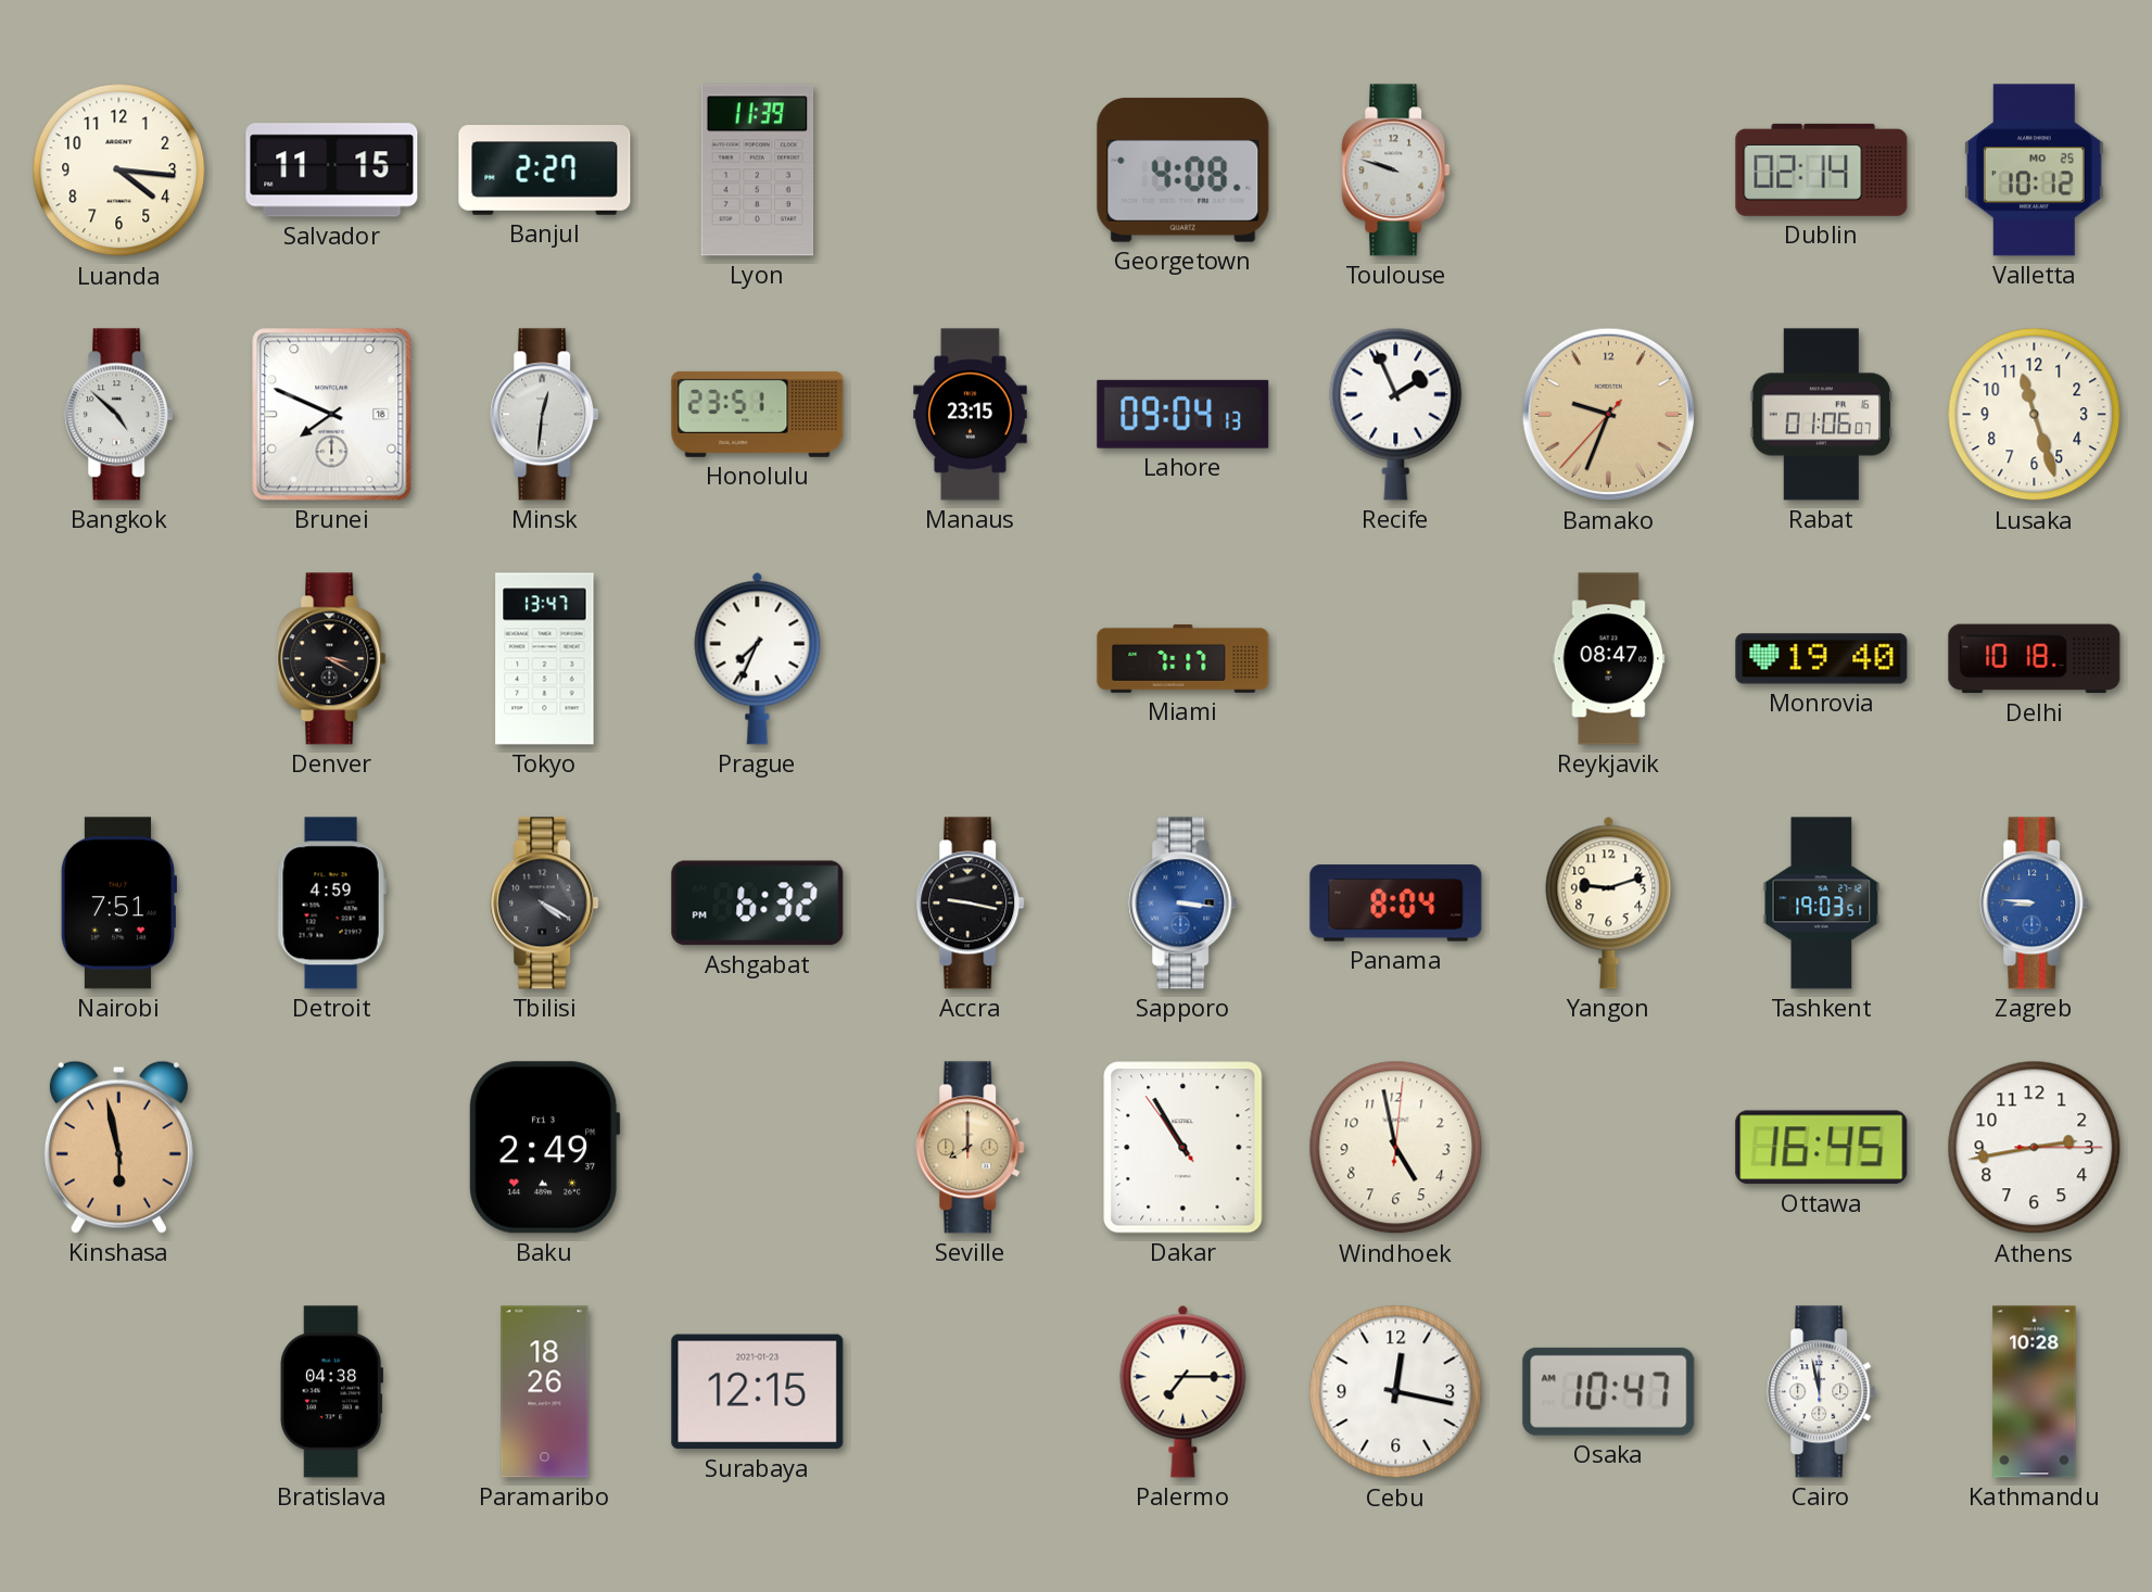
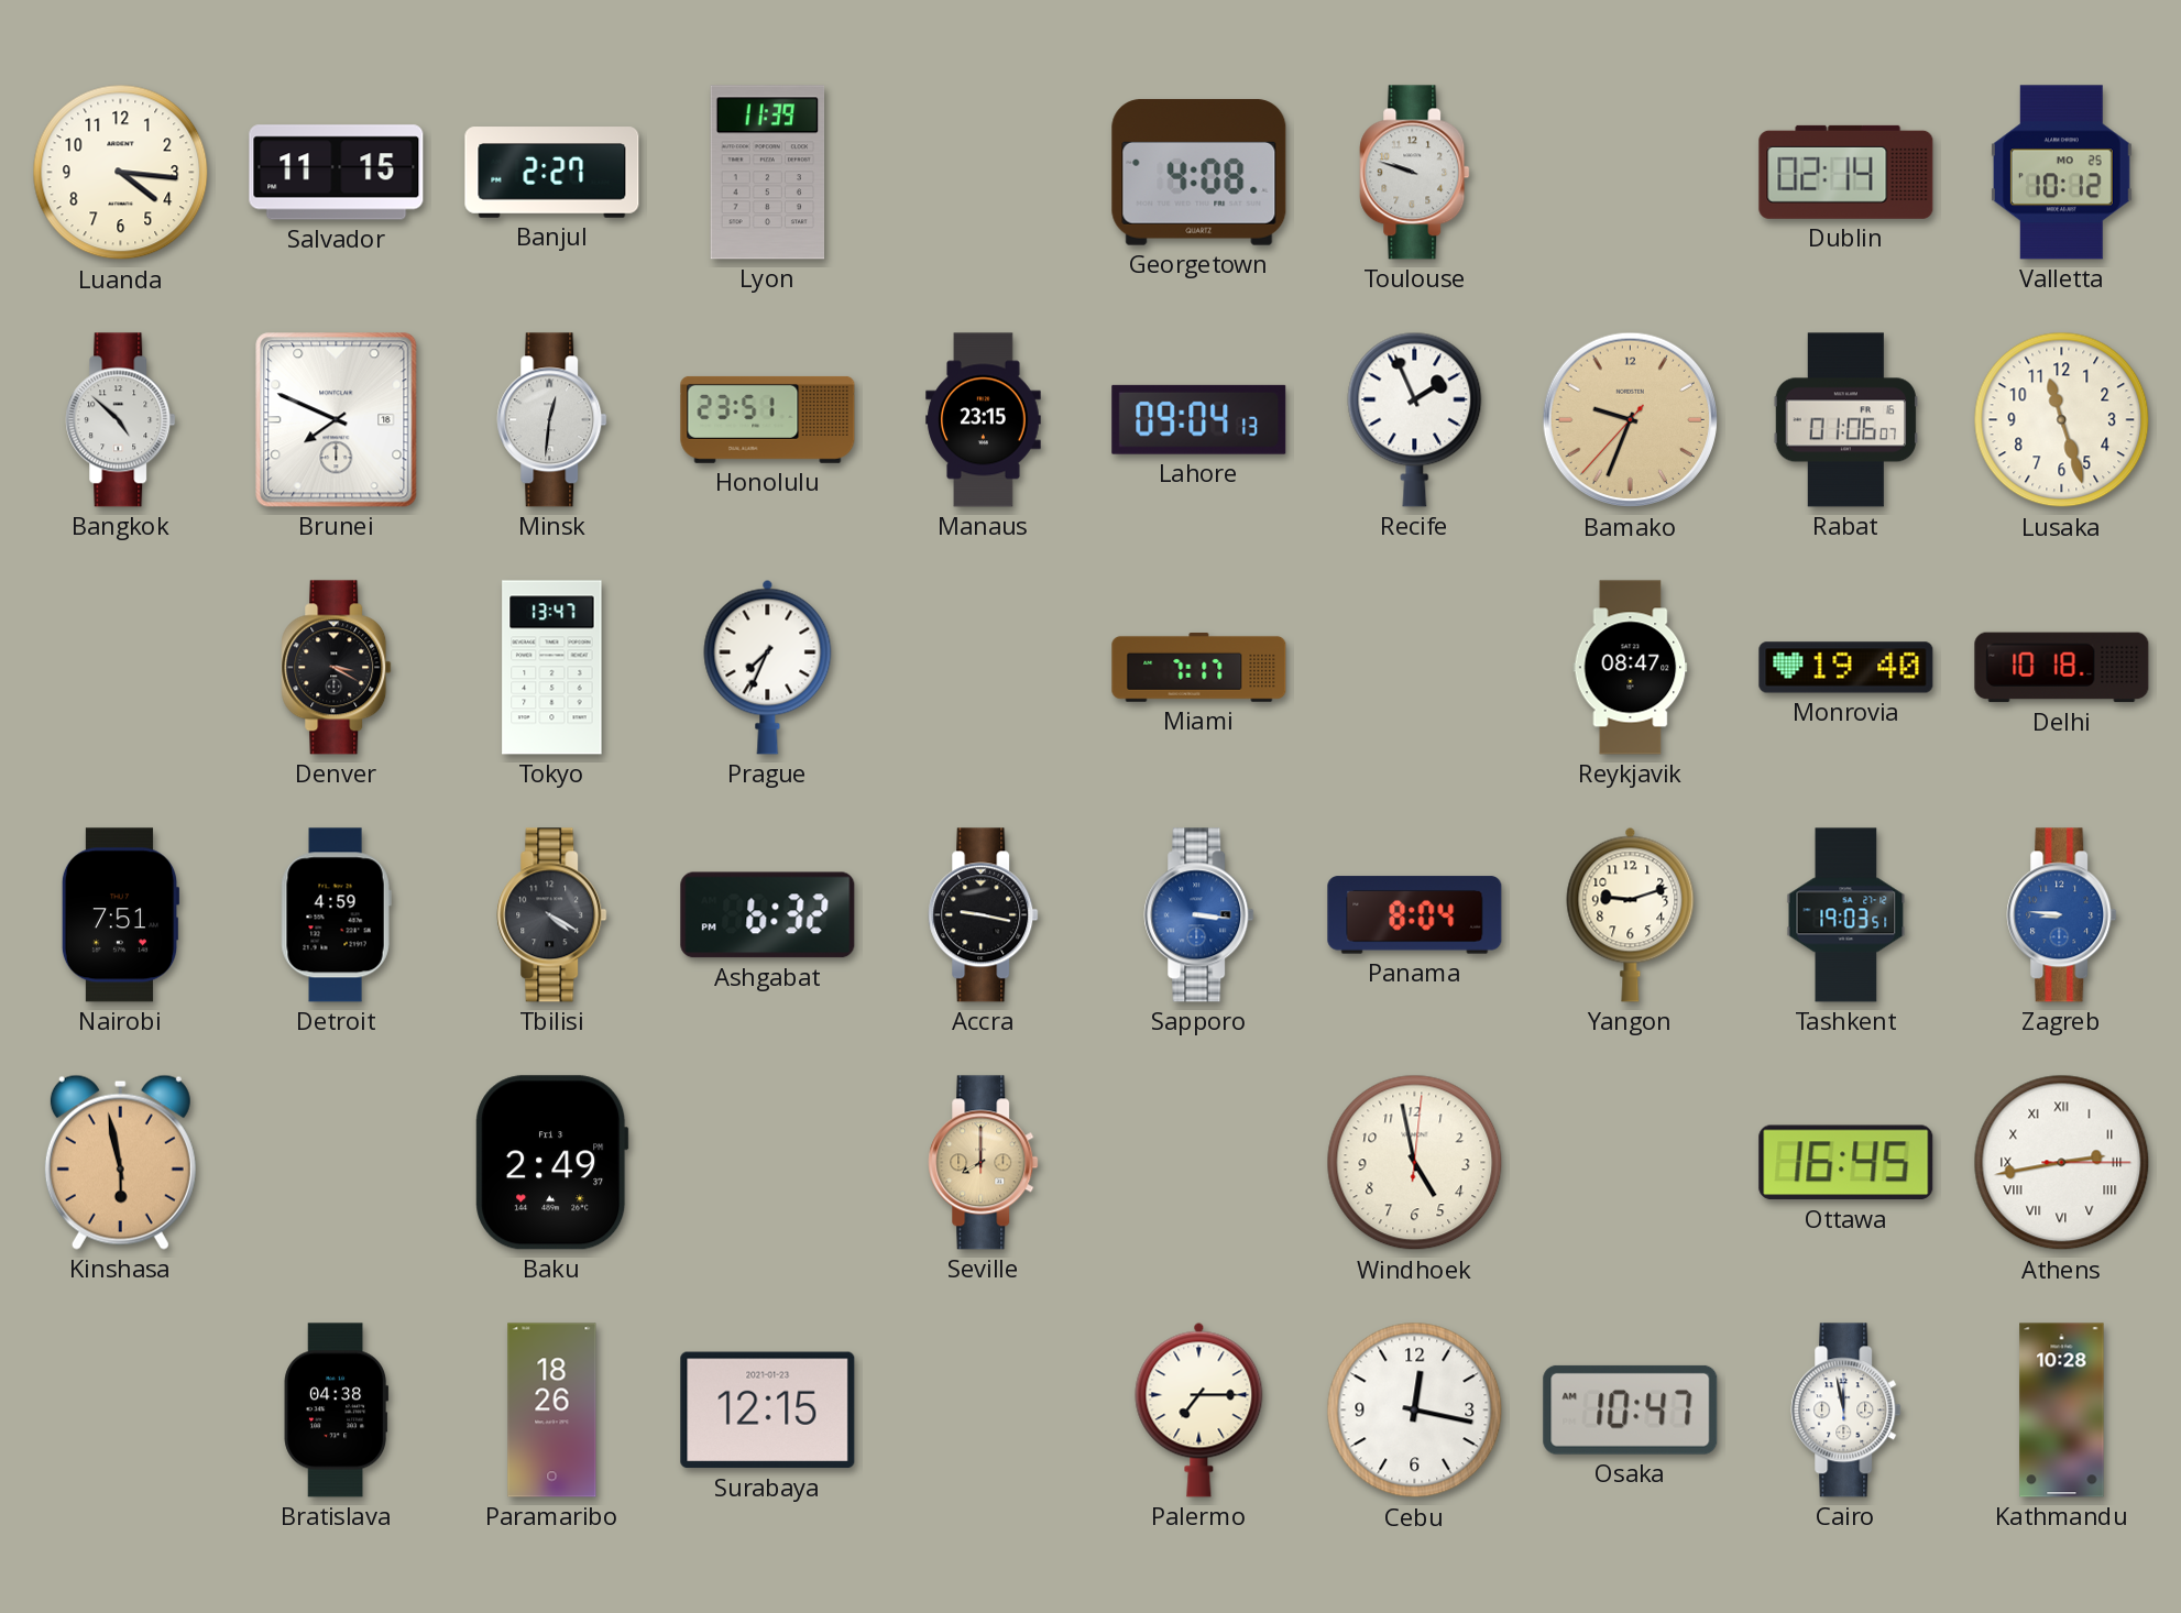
Dakar: 10:54 -> none (1183, 1148)
Athens numerals: Arabic -> Roman (2062, 1163)
